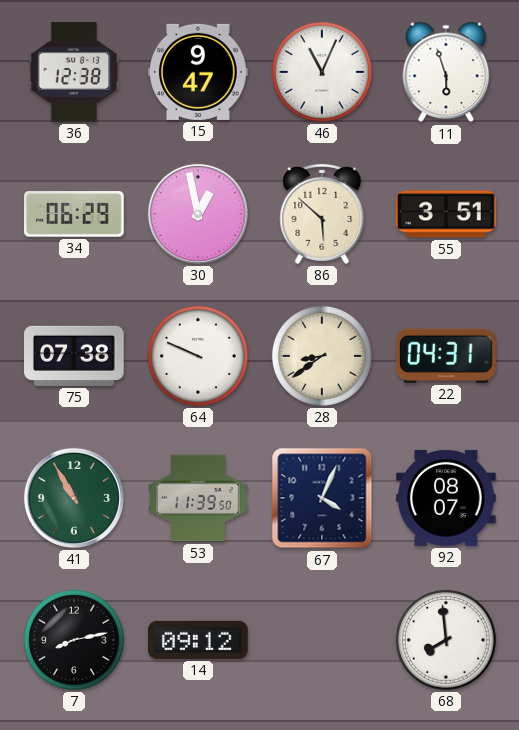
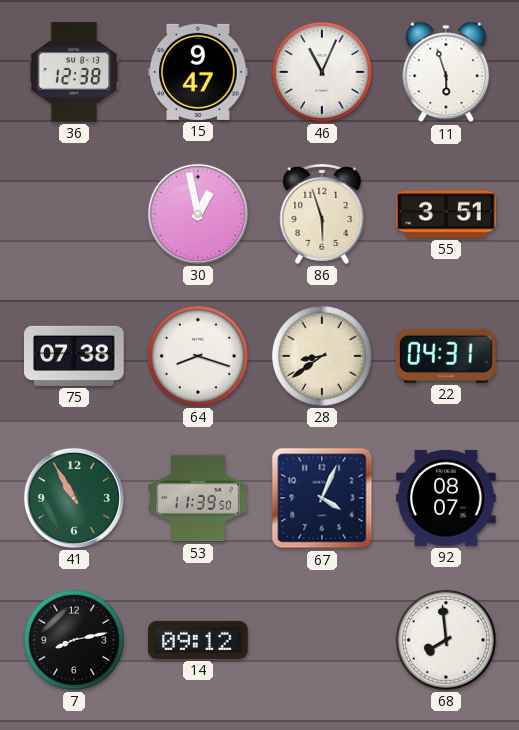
34: 06:29 -> none (74, 214)
86: 5:52 -> 5:57 (322, 214)
64: 9:49 -> 8:18 (198, 356)
